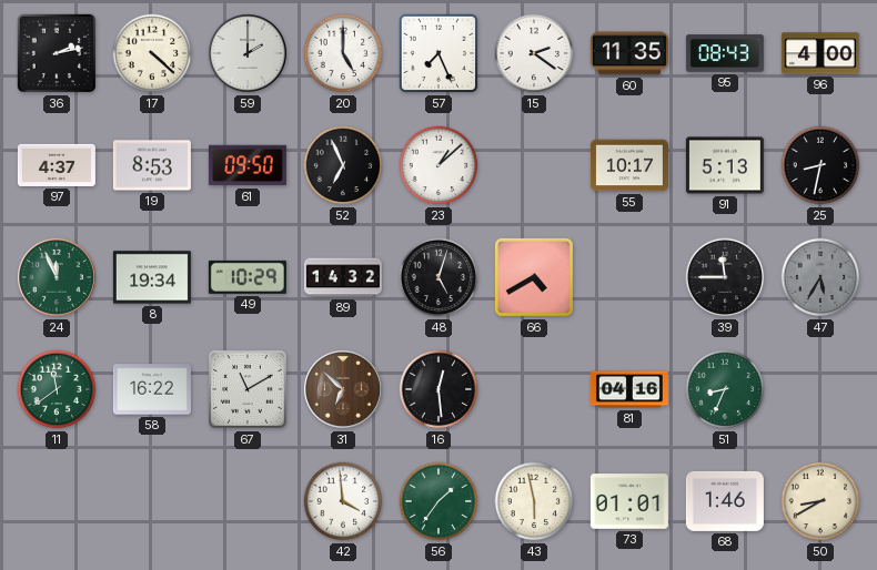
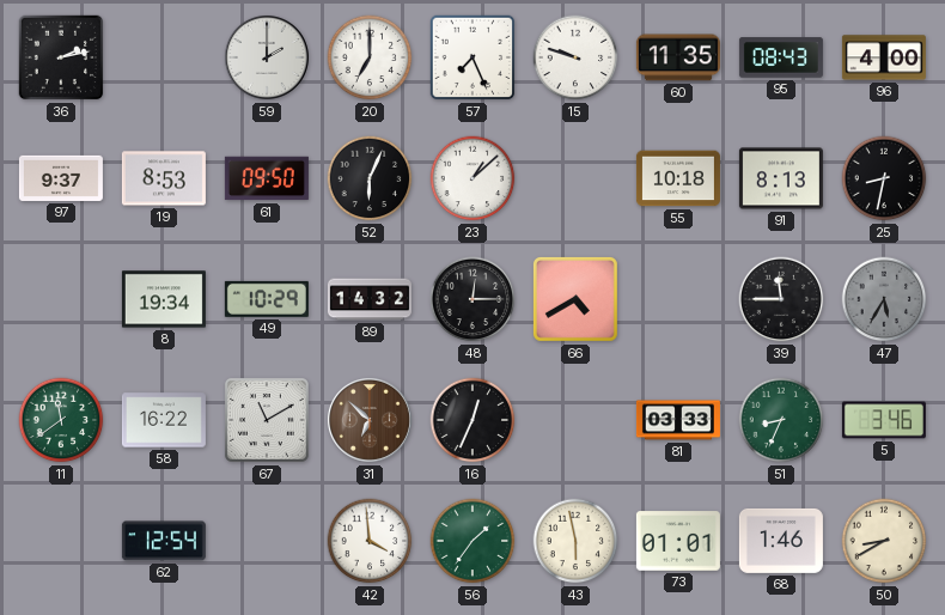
17: 4:22 -> none (152, 53)
20: 5:00 -> 7:00 (370, 57)
15: 2:21 -> 9:48 (575, 57)
97: 4:37 -> 9:37 (61, 178)
52: 6:56 -> 6:04 (370, 178)
55: 10:17 -> 10:18 (678, 178)
91: 5:13 -> 8:13 (781, 178)
24: 11:56 -> none (57, 277)
48: 5:03 -> 12:15 (472, 299)
16: 12:29 -> 12:34 (472, 420)
81: 04:16 -> 03:33 (678, 420)
5: none -> 3:46 (884, 420)
62: none -> 12:54 (164, 541)
